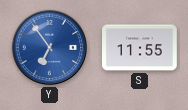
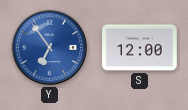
S: 11:55 -> 12:00 (140, 48)
